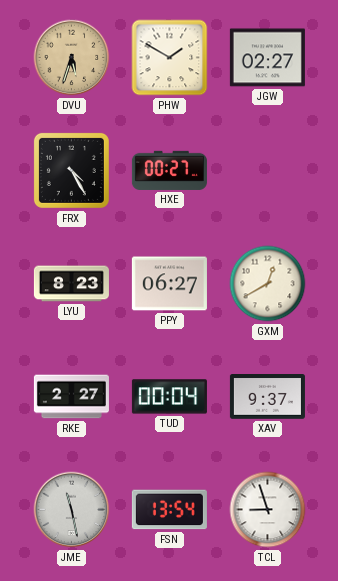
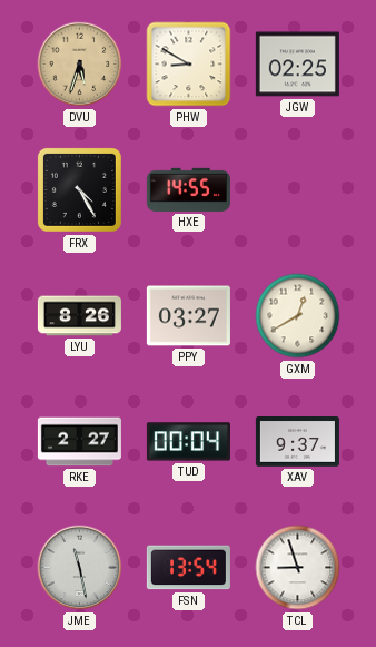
PHW: 1:50 -> 8:50 (189, 65)
JGW: 02:27 -> 02:25 (297, 65)
HXE: 00:27 -> 14:55 (188, 189)
LYU: 8:23 -> 8:26 (79, 316)
PPY: 06:27 -> 03:27 (188, 316)
